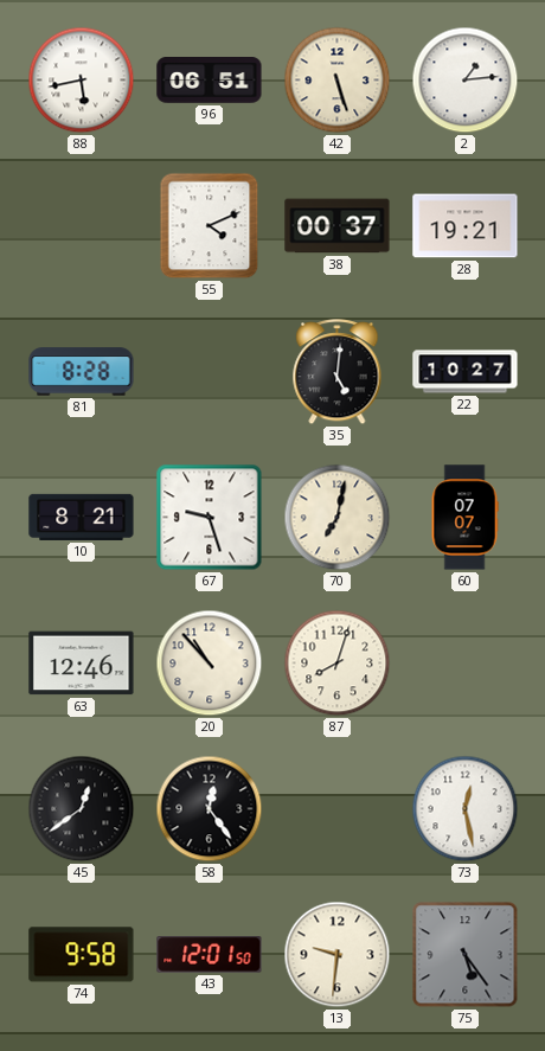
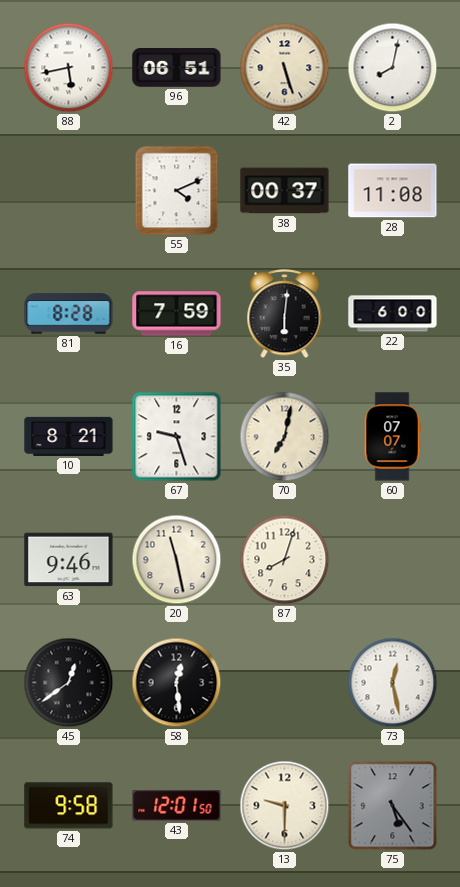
2: 1:14 -> 8:02 (393, 68)
28: 19:21 -> 11:08 (393, 191)
16: none -> 7:59 (177, 314)
35: 5:01 -> 6:01 (285, 314)
22: 10:27 -> 6:00 (393, 314)
63: 12:46 -> 9:46 (69, 560)
20: 10:53 -> 11:28 (177, 560)
58: 12:24 -> 12:29 (177, 683)
13: 9:31 -> 9:30 (285, 806)
